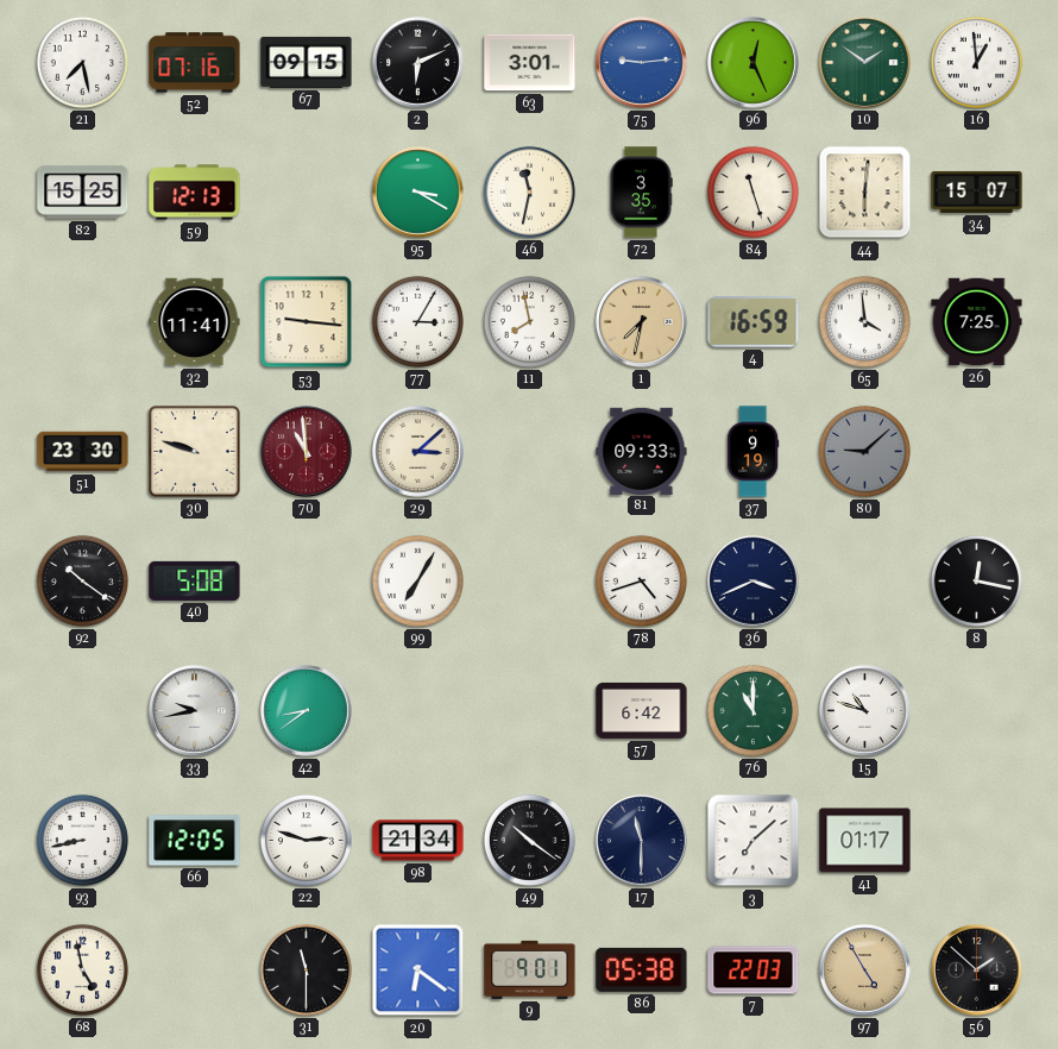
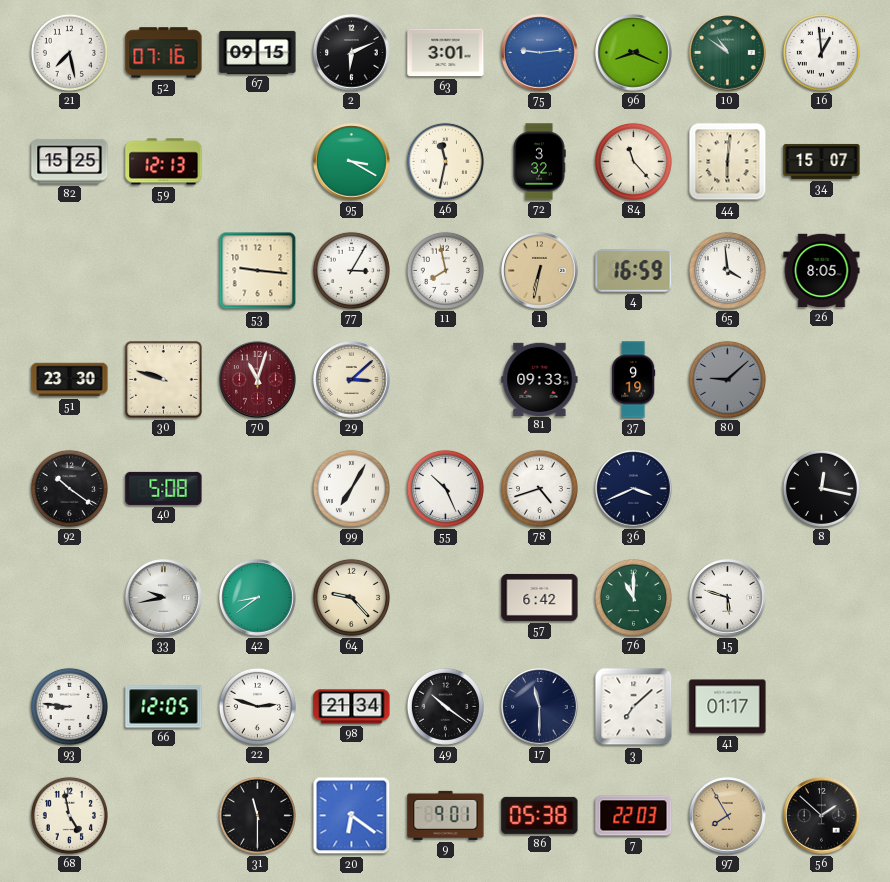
96: 12:26 -> 8:19 (634, 53)
10: 1:51 -> 10:51 (728, 53)
72: 3:35 -> 3:32 (539, 162)
84: 11:27 -> 11:23 (633, 161)
32: 11:41 -> none (195, 322)
1: 7:32 -> 6:32 (540, 271)
26: 7:25 -> 8:05 (822, 271)
70: 10:59 -> 11:03 (258, 380)
55: none -> 10:26 (445, 488)
64: none -> 9:23 (351, 597)
15: 10:48 -> 5:48 (728, 598)
93: 8:43 -> 8:46 (69, 706)
97: 4:55 -> 7:55 (728, 816)
